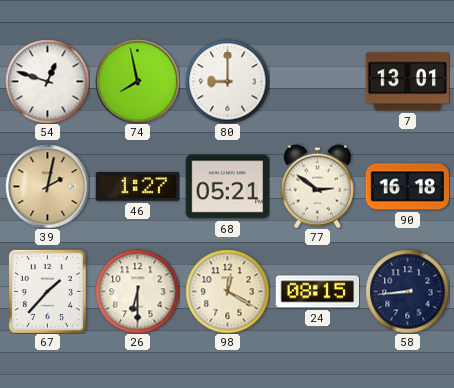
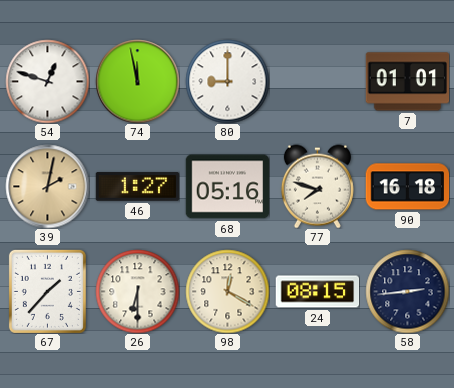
74: 7:58 -> 11:58 (137, 81)
7: 13:01 -> 01:01 (407, 82)
68: 05:21 -> 05:16 (227, 187)
77: 2:51 -> 7:48 (317, 186)
58: 8:44 -> 2:44 (407, 291)
